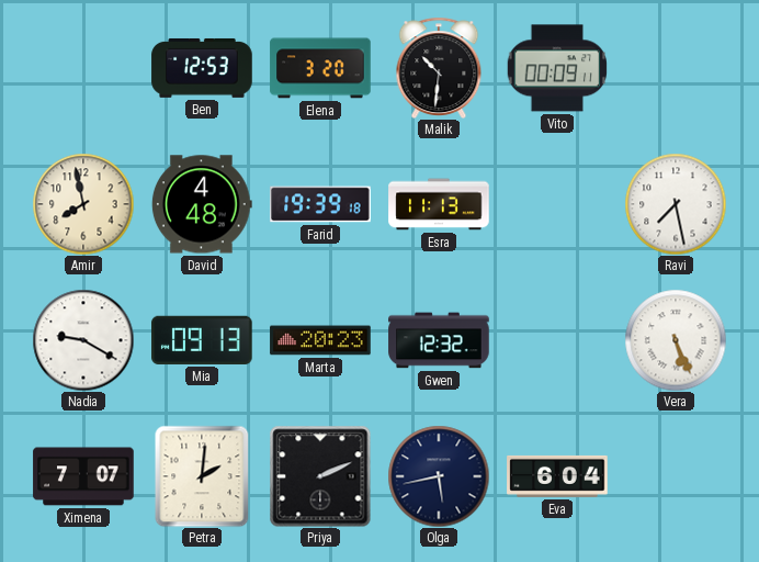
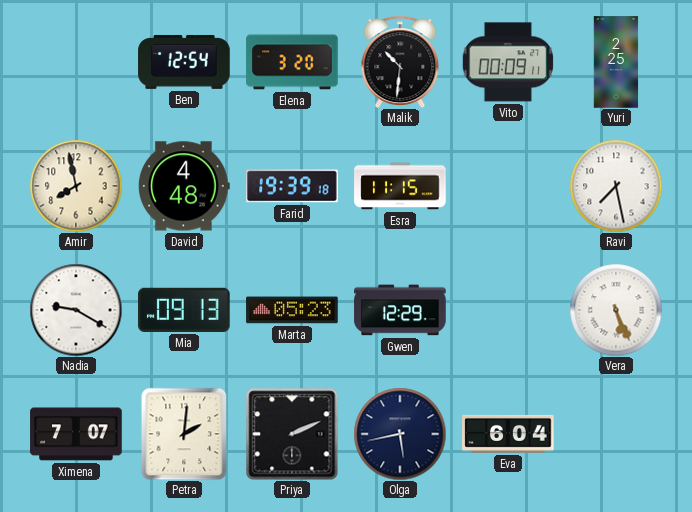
Ben: 12:53 -> 12:54 (184, 62)
Yuri: none -> 2:25 (616, 62)
Esra: 11:13 -> 11:15 (400, 186)
Marta: 20:23 -> 05:23 (292, 310)
Gwen: 12:32 -> 12:29 (400, 310)
